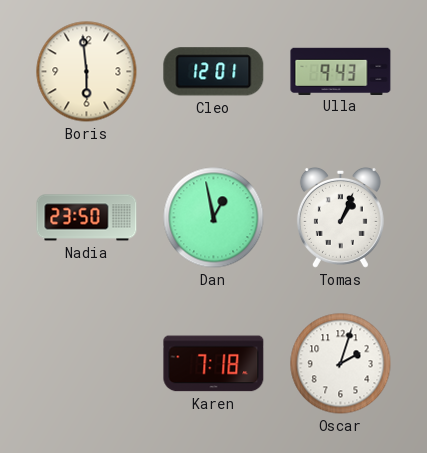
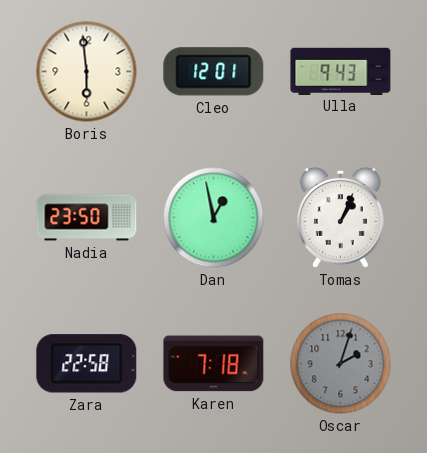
Zara: none -> 22:58 (87, 364)
Oscar dial: white -> grey (341, 364)
